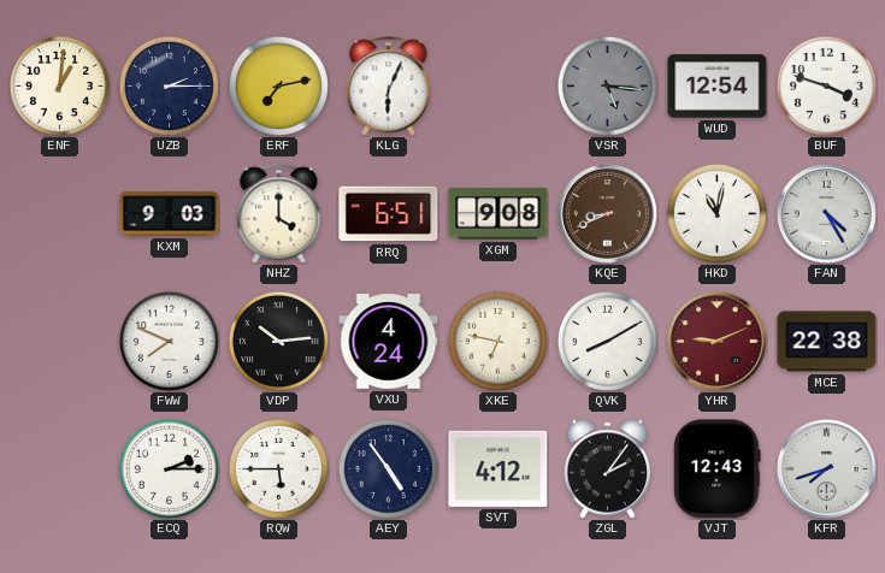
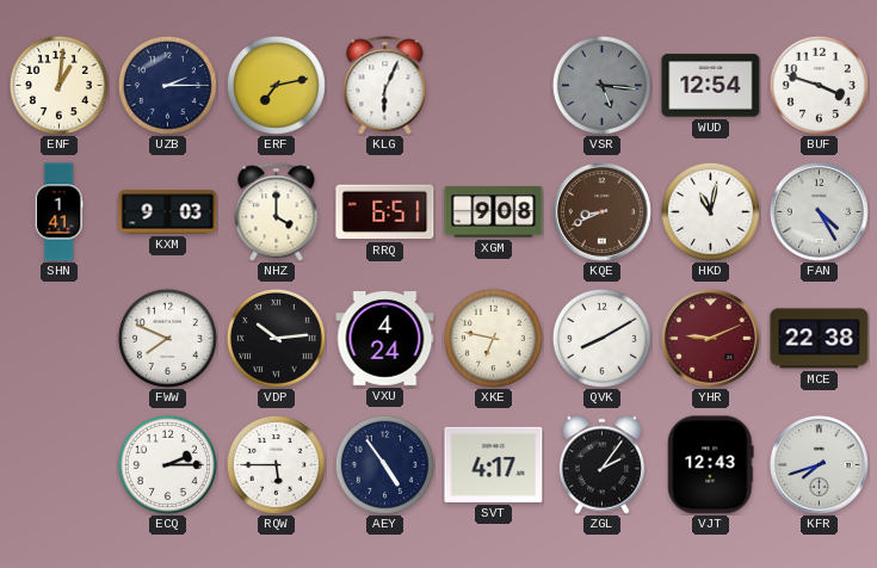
SHN: none -> 1:41 (58, 212)
SVT: 4:12 -> 4:17 (494, 464)
